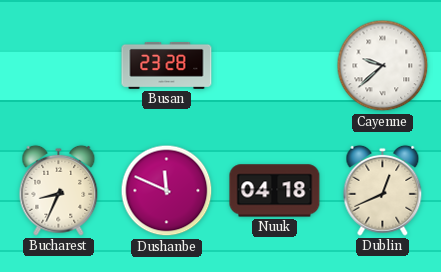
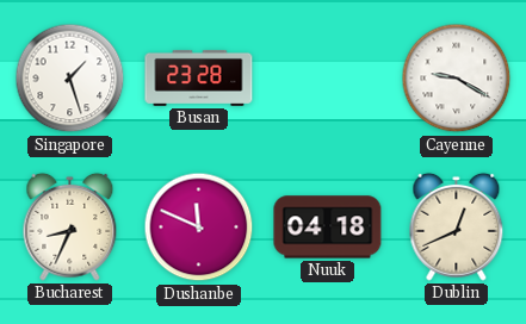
Singapore: none -> 1:27 (70, 79)
Cayenne: 9:38 -> 9:20 (457, 79)
